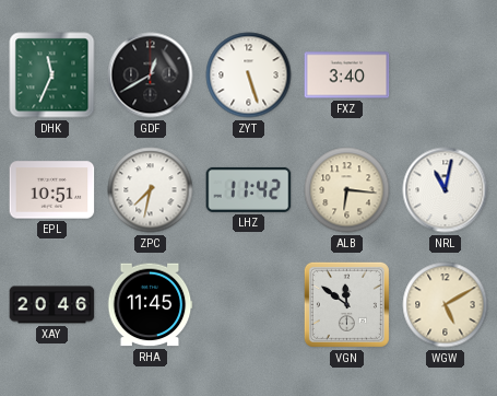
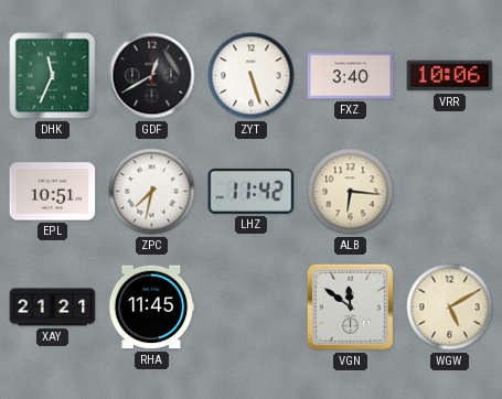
VRR: none -> 10:06 (450, 76)
NRL: 11:02 -> none (446, 190)
XAY: 20:46 -> 21:21 (53, 308)
